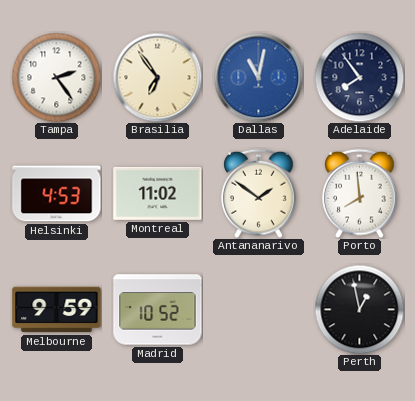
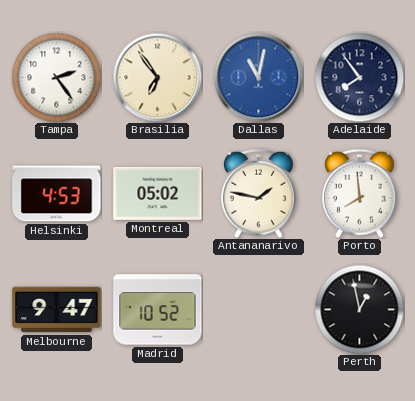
Montreal: 11:02 -> 05:02 (158, 193)
Antananarivo: 1:51 -> 1:47 (259, 193)
Melbourne: 9:59 -> 9:47 (57, 310)
